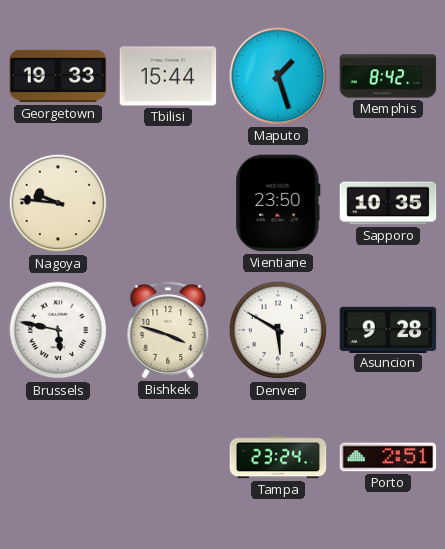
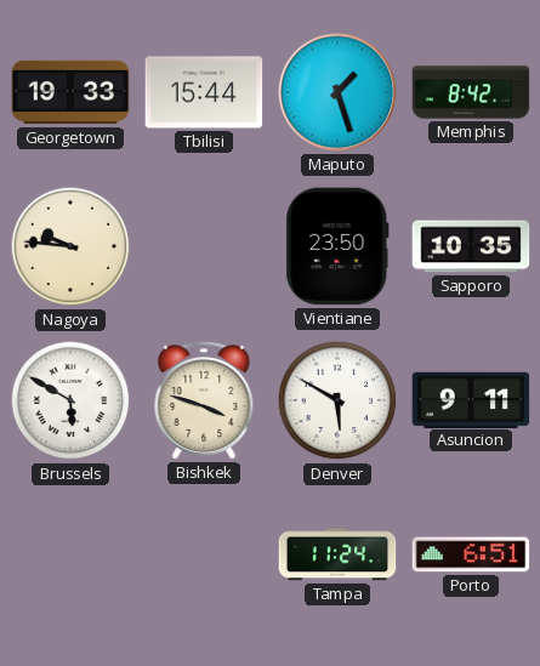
Brussels: 5:47 -> 5:50 (70, 400)
Asuncion: 9:28 -> 9:11 (471, 399)
Tampa: 23:24 -> 11:24 (337, 554)
Porto: 2:51 -> 6:51 (471, 554)
